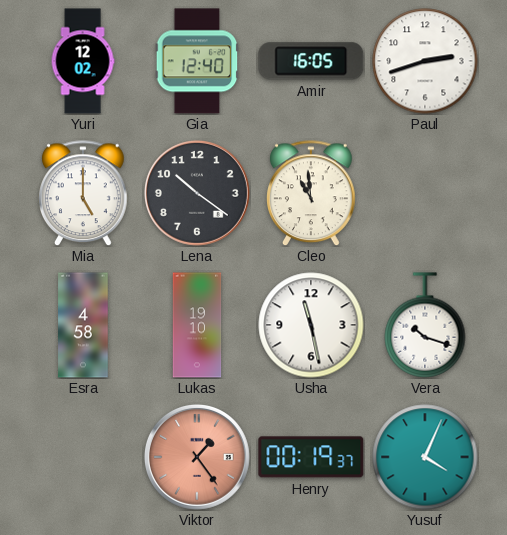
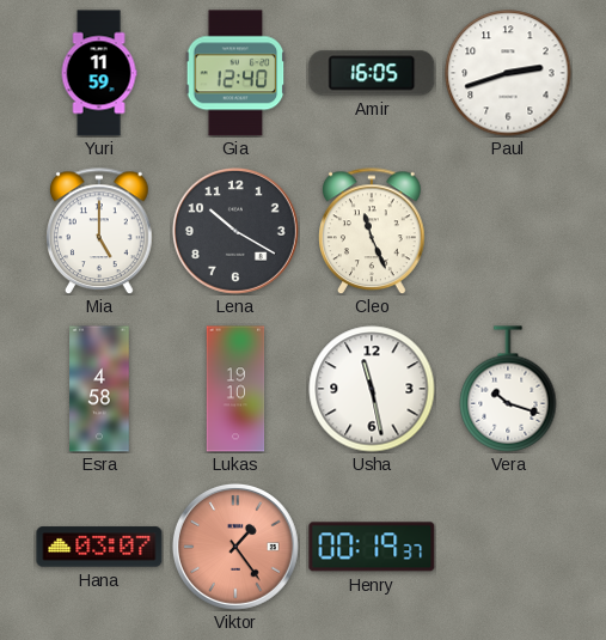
Yuri: 12:02 -> 11:59 (99, 73)
Lena: 10:21 -> 10:20 (235, 231)
Cleo: 10:59 -> 11:26 (373, 231)
Hana: none -> 03:07 (99, 547)
Yusuf: 4:04 -> none (425, 457)
